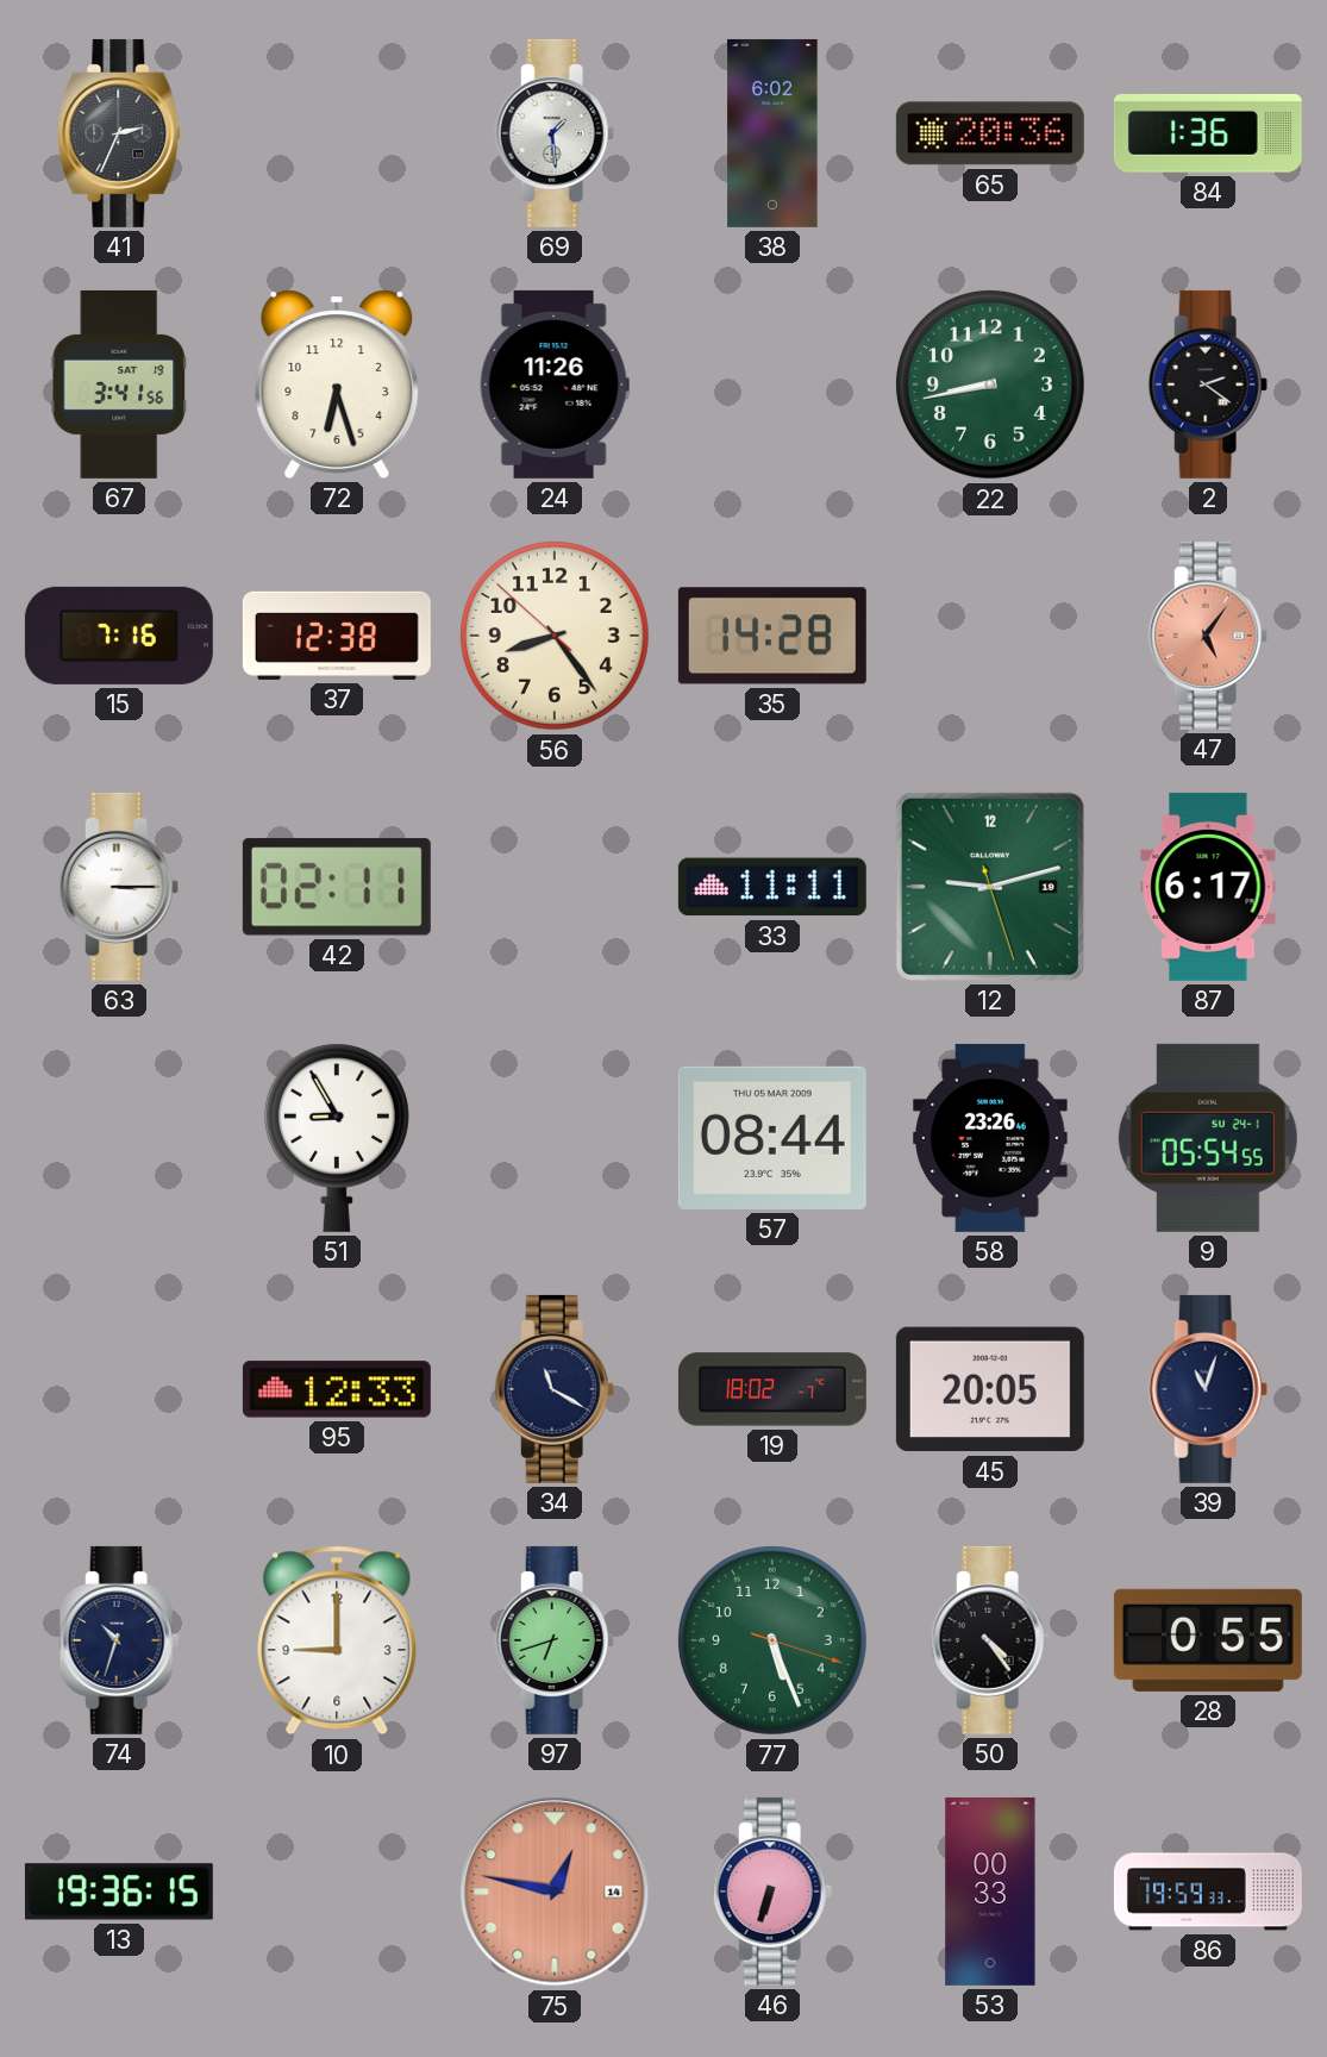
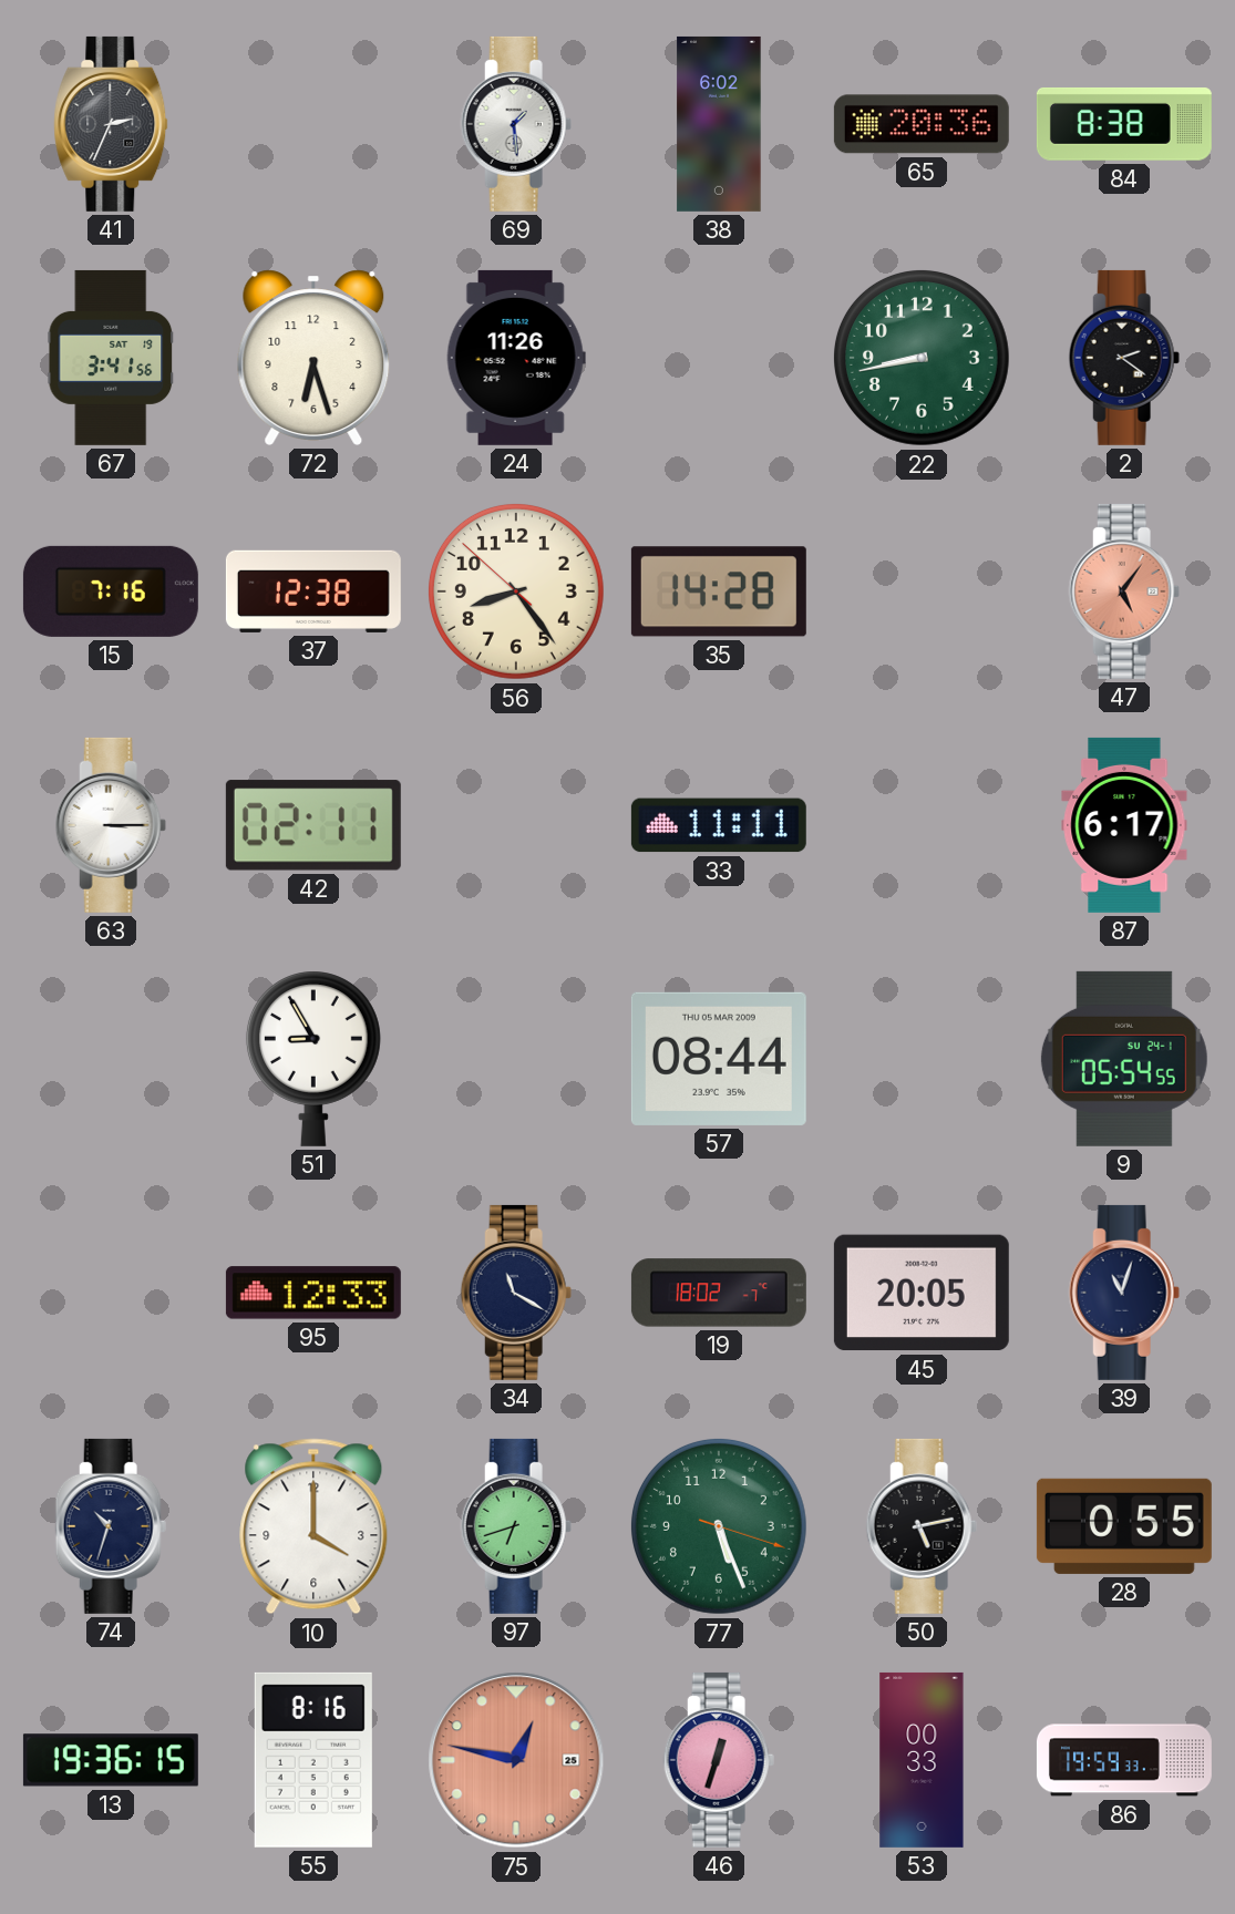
84: 1:36 -> 8:38 (1124, 124)
12: 9:12 -> none (990, 887)
58: 23:26 -> none (990, 1138)
10: 9:00 -> 4:00 (313, 1526)
50: 4:24 -> 5:13 (922, 1526)
55: none -> 8:16 (313, 1760)
75 date: 14 -> 25 (516, 1760)
46: 6:33 -> 12:33 (719, 1760)
